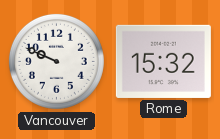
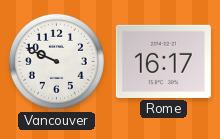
Rome: 15:32 -> 16:17 (163, 61)
